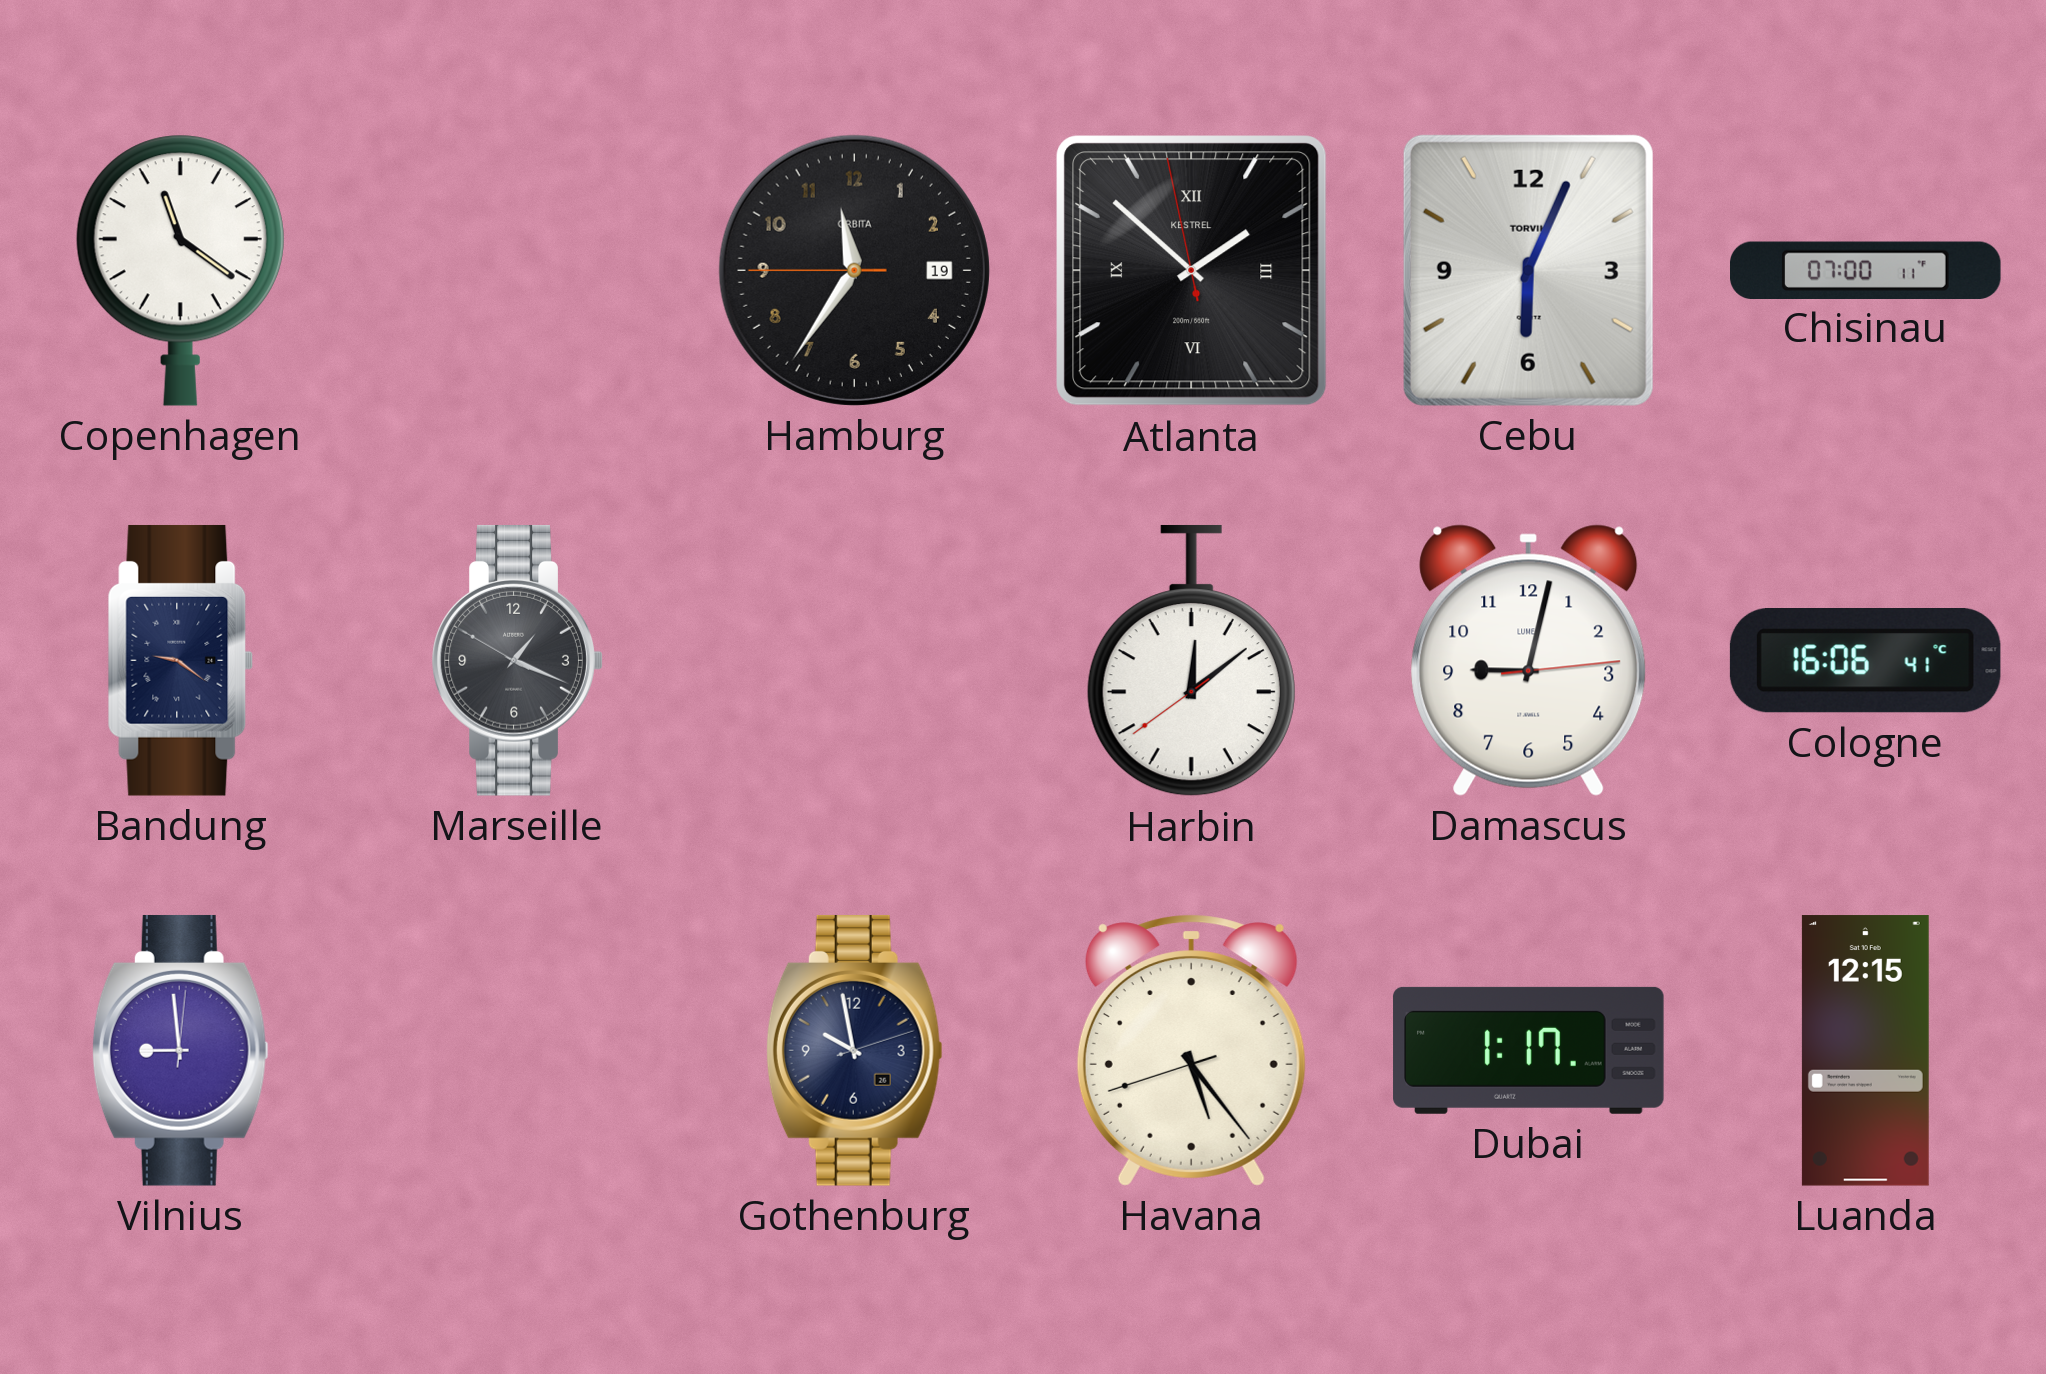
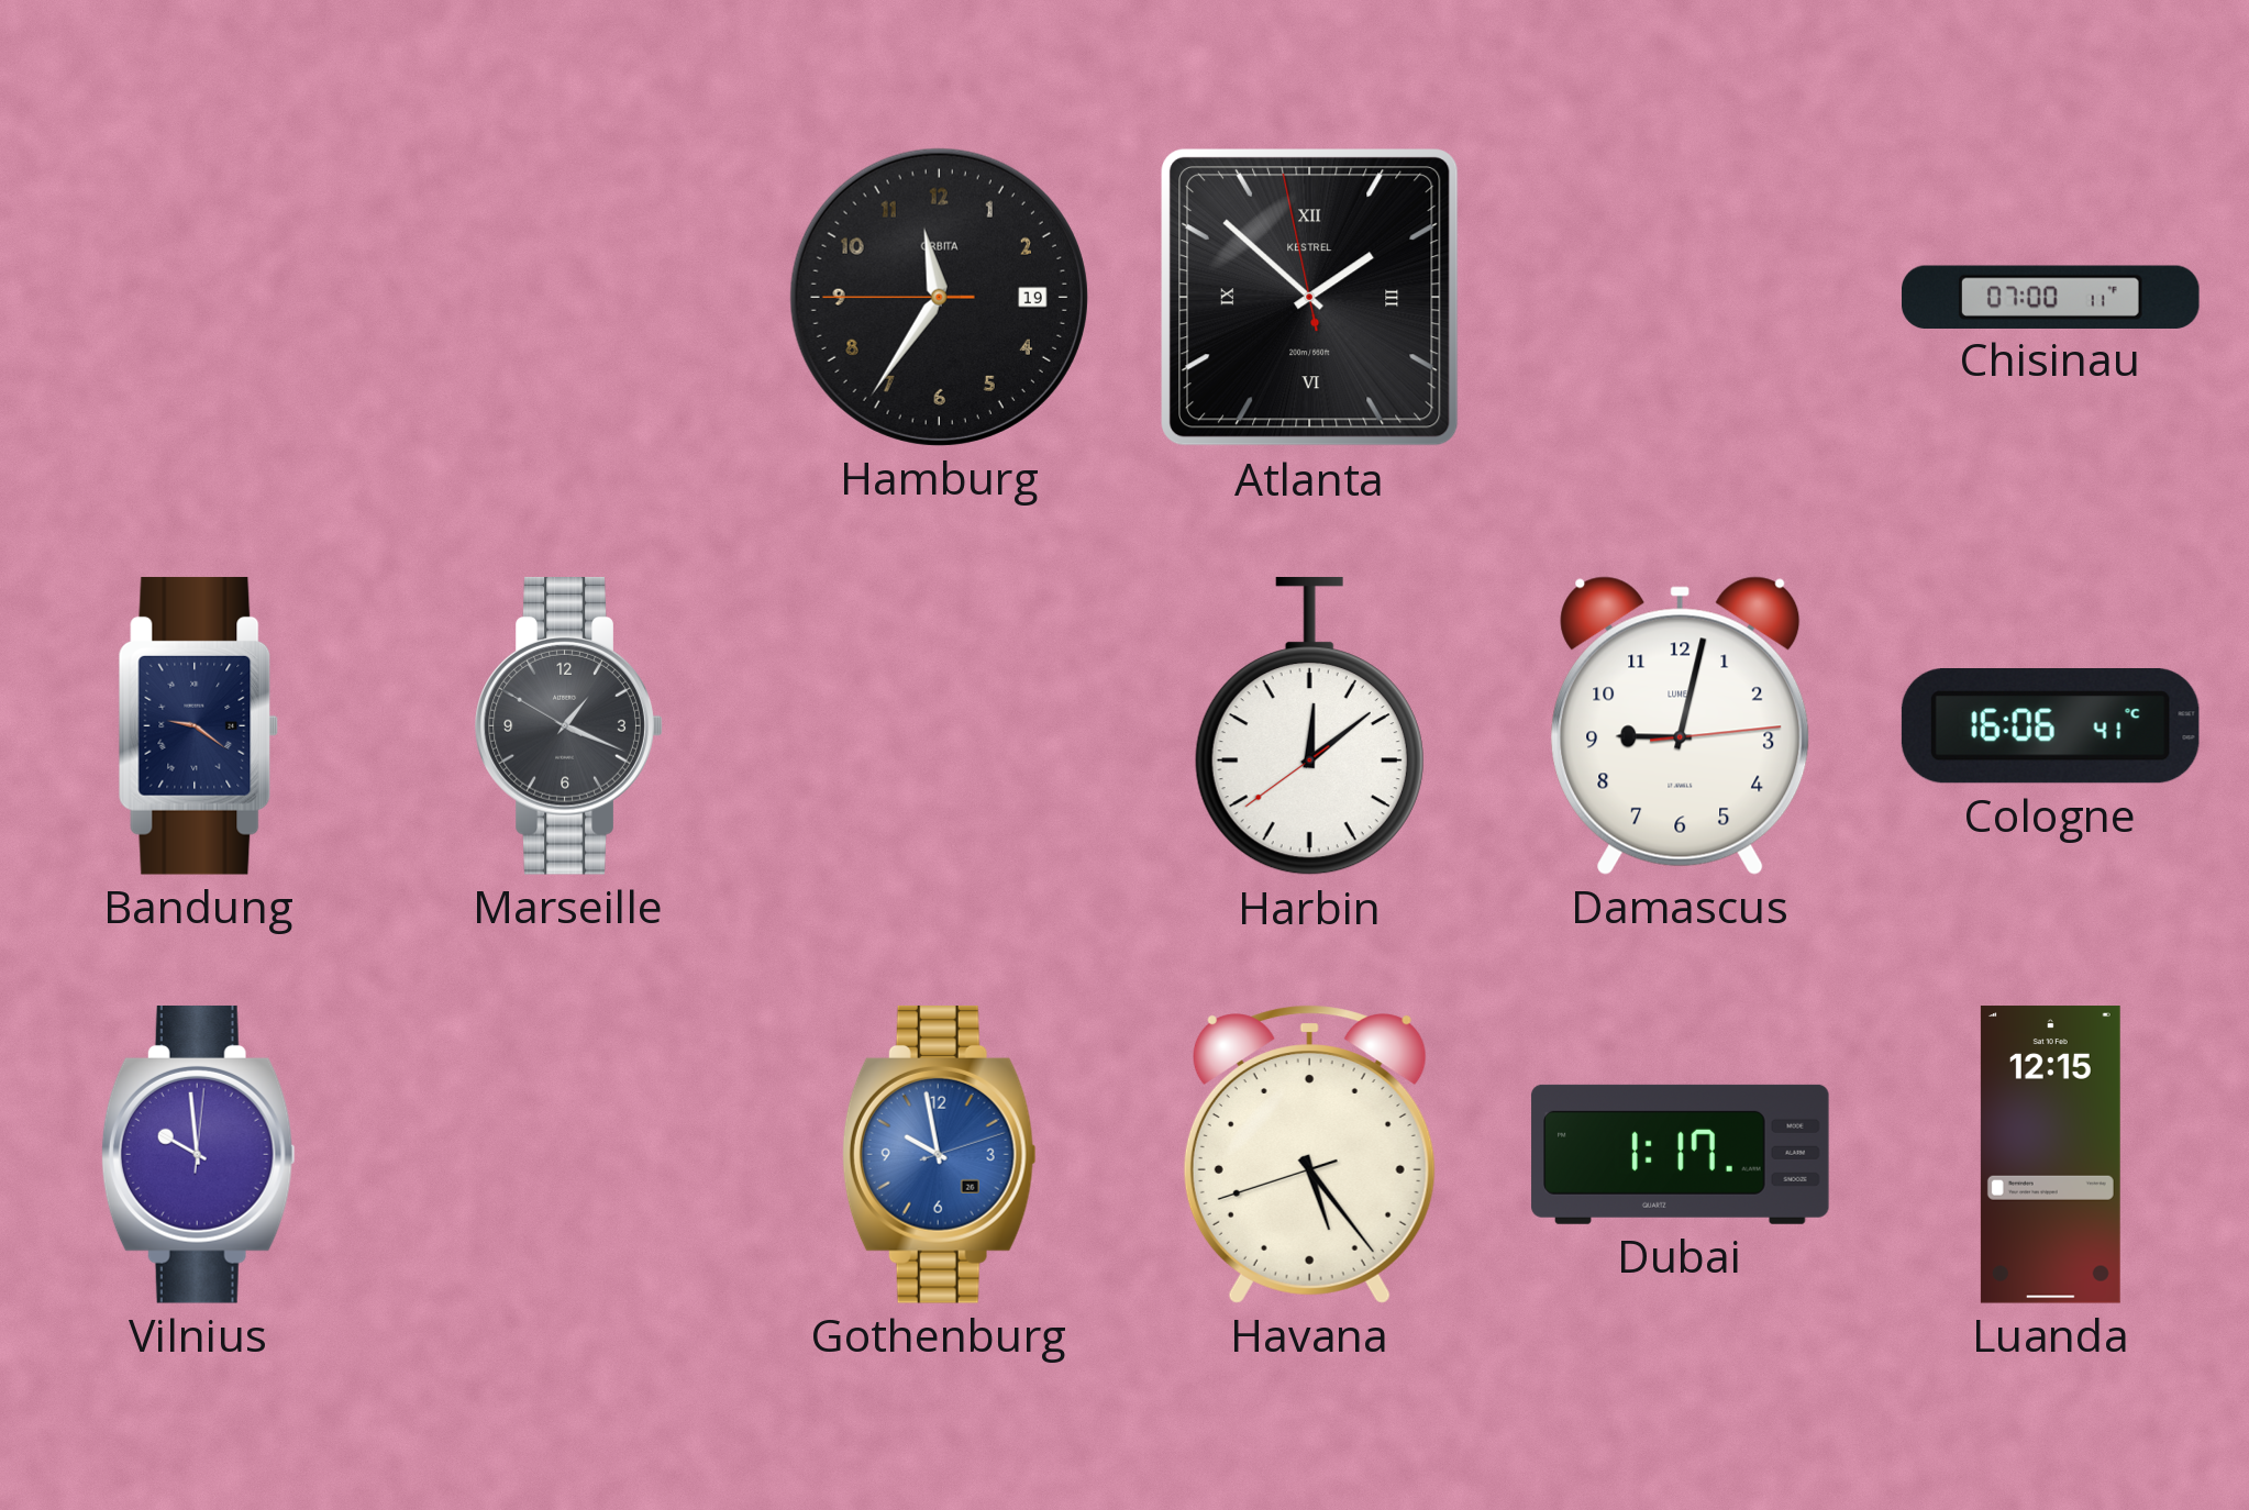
Copenhagen: 11:21 -> none (180, 270)
Cebu: 6:04 -> none (1528, 270)
Vilnius: 8:59 -> 9:59 (198, 1154)
Gothenburg dial: navy -> blue (939, 1154)
